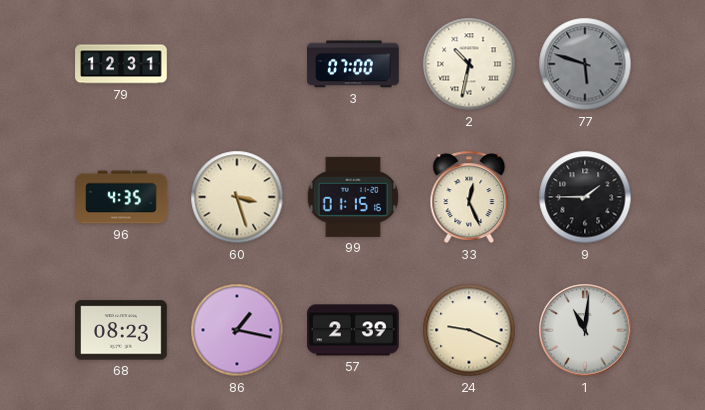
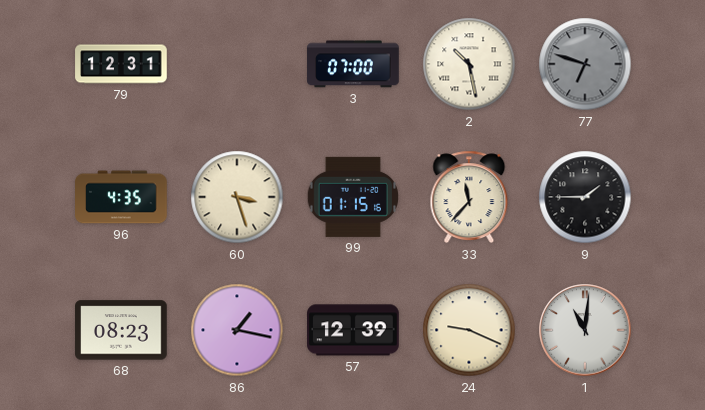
2: 10:32 -> 10:28 (469, 64)
77: 5:48 -> 6:48 (585, 64)
33: 12:26 -> 11:37 (469, 197)
57: 2:39 -> 12:39 (353, 330)
